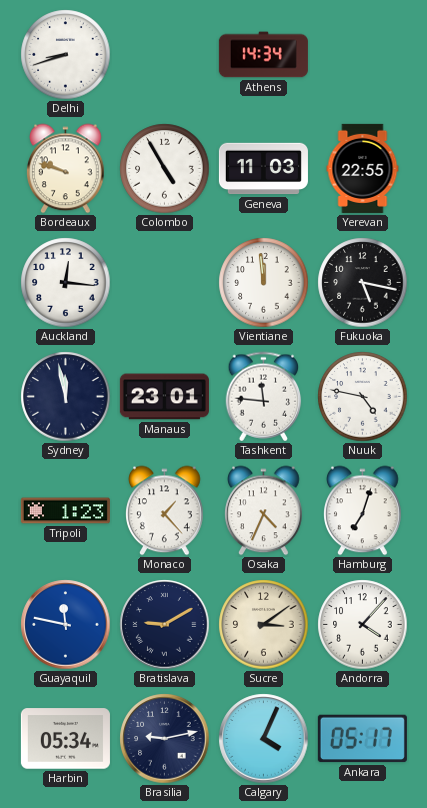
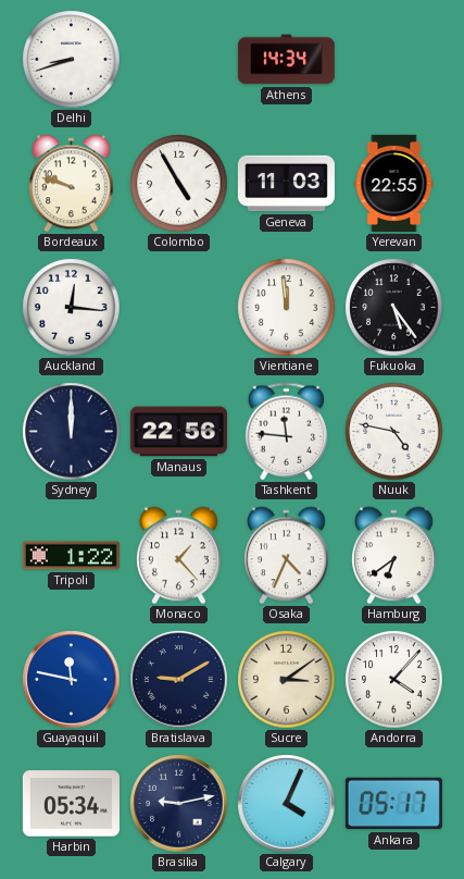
Fukuoka: 5:17 -> 5:24 (394, 308)
Sydney: 11:58 -> 12:00 (72, 432)
Manaus: 23:01 -> 22:56 (178, 432)
Tripoli: 1:23 -> 1:22 (71, 556)
Hamburg: 7:03 -> 6:39 (394, 556)
